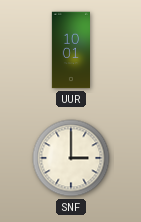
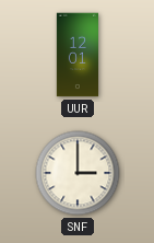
UUR: 10:01 -> 12:01 (76, 55)
